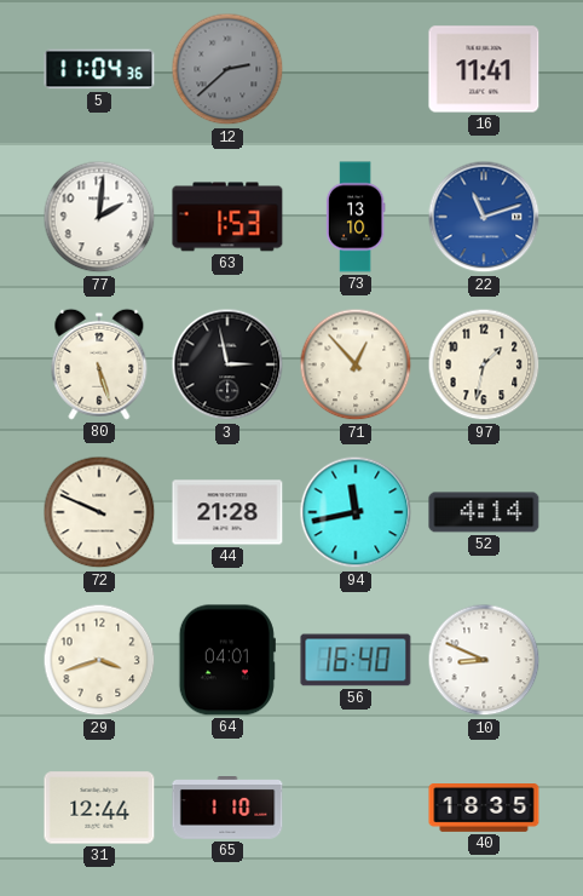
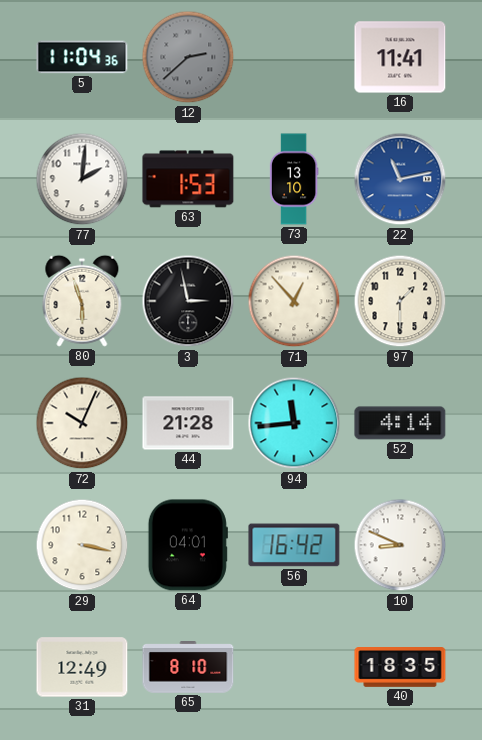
22: 11:12 -> 11:13 (400, 179)
80: 5:27 -> 5:57 (82, 301)
97: 1:32 -> 1:30 (400, 301)
72: 9:49 -> 10:04 (82, 423)
94: 11:43 -> 11:44 (294, 423)
29: 3:42 -> 3:17 (82, 545)
56: 16:40 -> 16:42 (294, 545)
31: 12:44 -> 12:49 (82, 667)
65: 1:10 -> 8:10 (188, 668)
